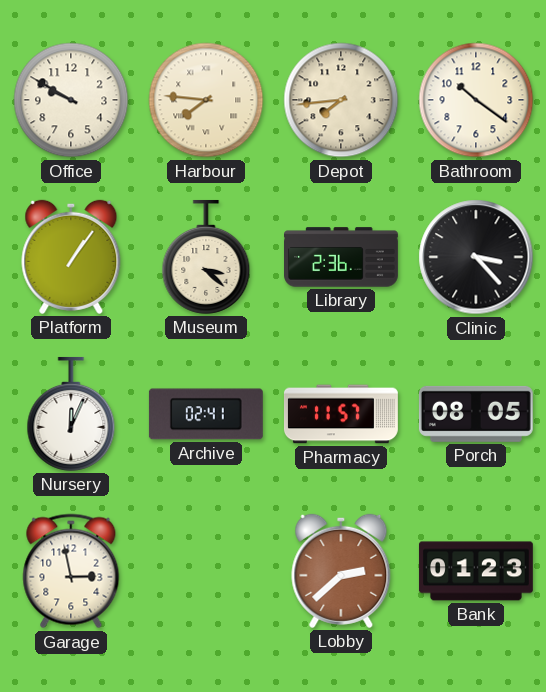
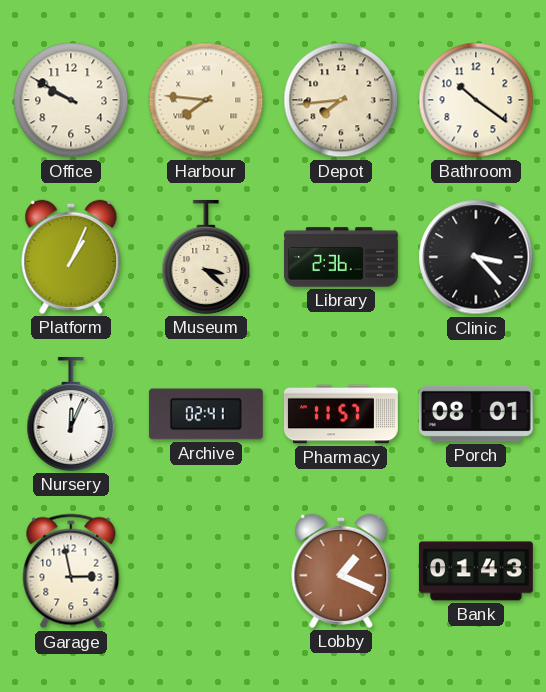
Platform: 1:06 -> 1:04 (71, 257)
Porch: 08:05 -> 08:01 (476, 414)
Lobby: 2:38 -> 1:19 (341, 571)
Bank: 01:23 -> 01:43 (476, 571)
